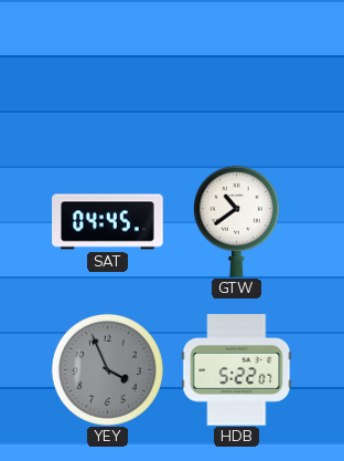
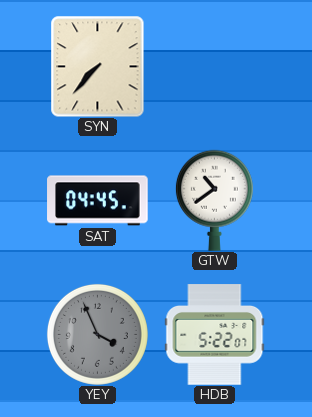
SYN: none -> 7:37 (98, 66)
